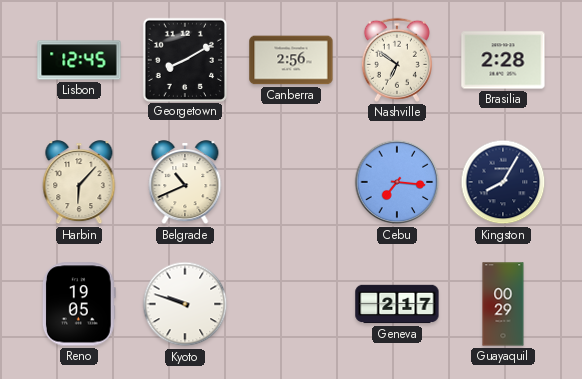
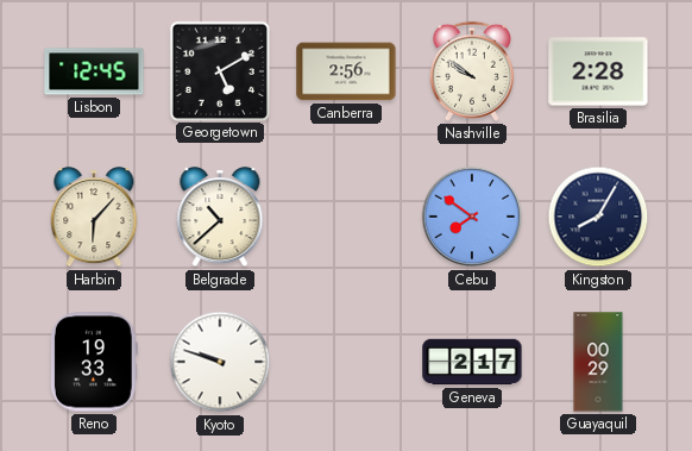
Georgetown: 8:10 -> 5:10 (219, 70)
Nashville: 6:51 -> 9:51 (472, 71)
Belgrade: 10:41 -> 10:38 (220, 218)
Cebu: 7:16 -> 7:51 (472, 217)
Reno: 19:05 -> 19:33 (94, 362)
